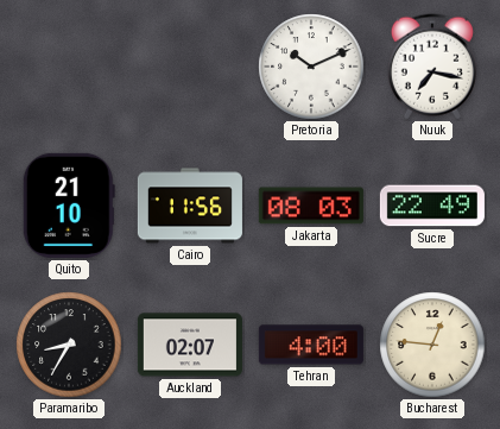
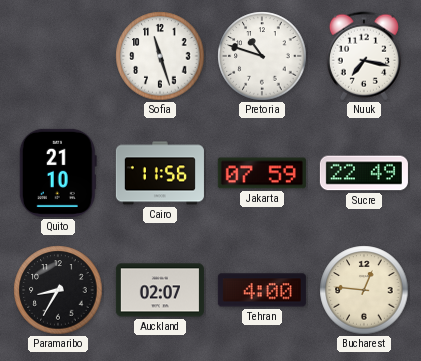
Sofia: none -> 11:27 (160, 56)
Pretoria: 10:11 -> 10:48 (262, 56)
Jakarta: 08:03 -> 07:59 (262, 173)
